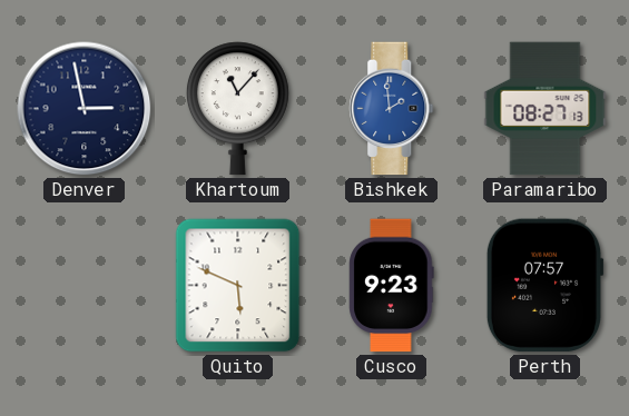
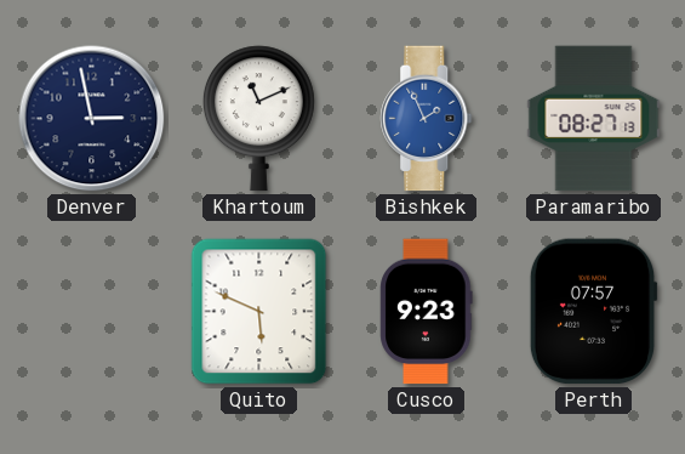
Khartoum: 11:07 -> 11:11 (258, 119)
Bishkek: 1:59 -> 1:56 (427, 119)
